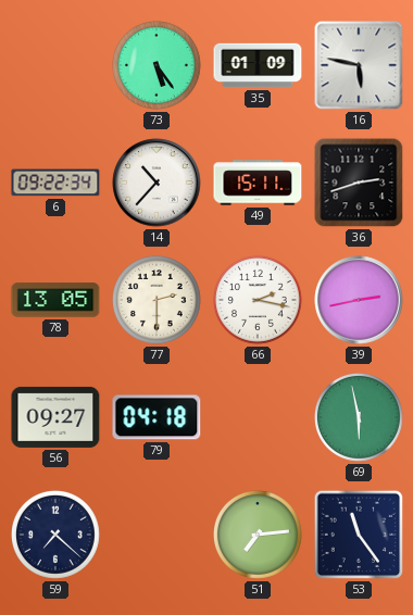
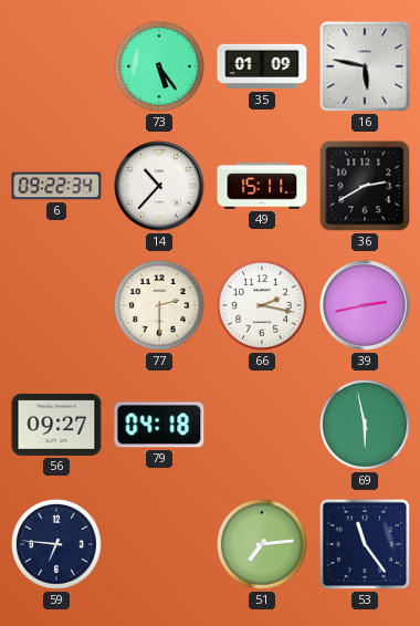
36: 2:42 -> 2:40 (365, 186)
78: 13:05 -> none (55, 300)
59: 7:22 -> 6:46 (57, 545)
